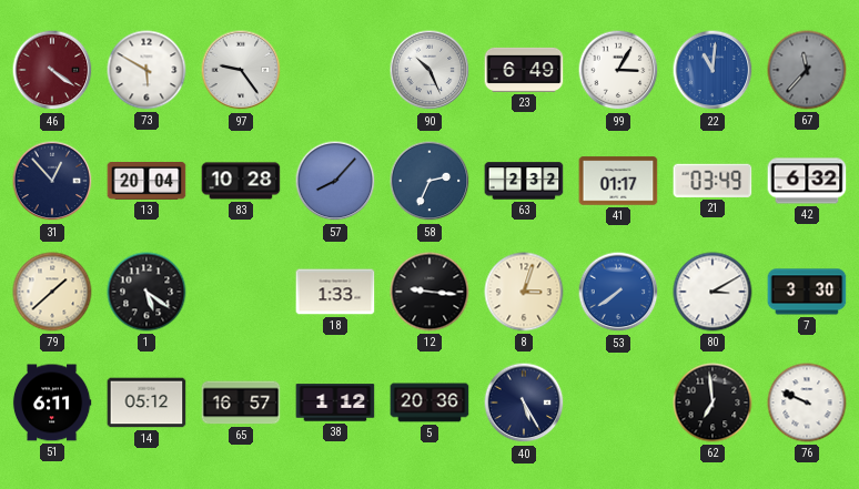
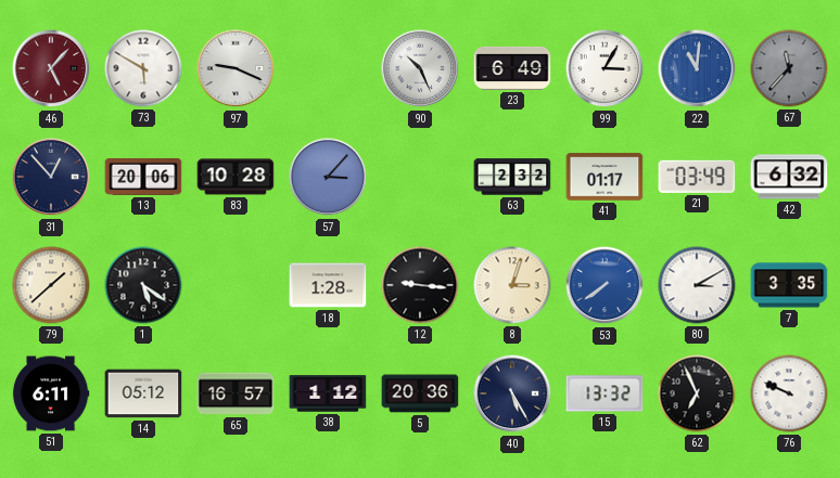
46: 4:21 -> 5:07 (51, 68)
97: 9:24 -> 9:19 (236, 68)
13: 20:04 -> 20:06 (143, 178)
57: 8:07 -> 3:07 (328, 177)
58: 2:34 -> none (429, 181)
18: 1:33 -> 1:28 (328, 285)
7: 3:30 -> 3:35 (789, 285)
15: none -> 13:32 (604, 393)
62: 6:59 -> 6:56 (697, 393)
